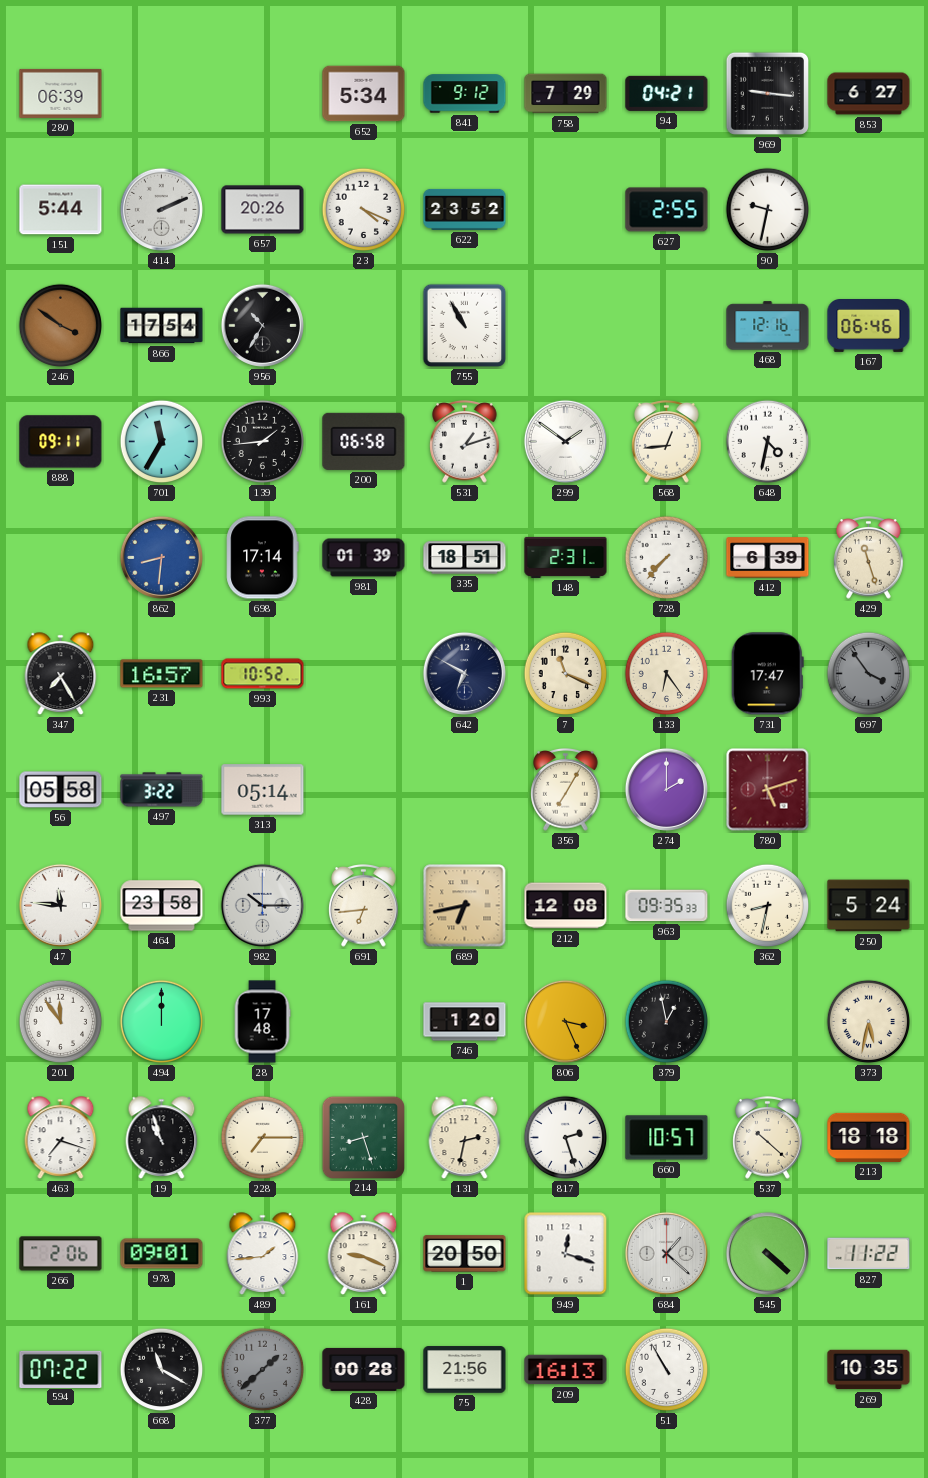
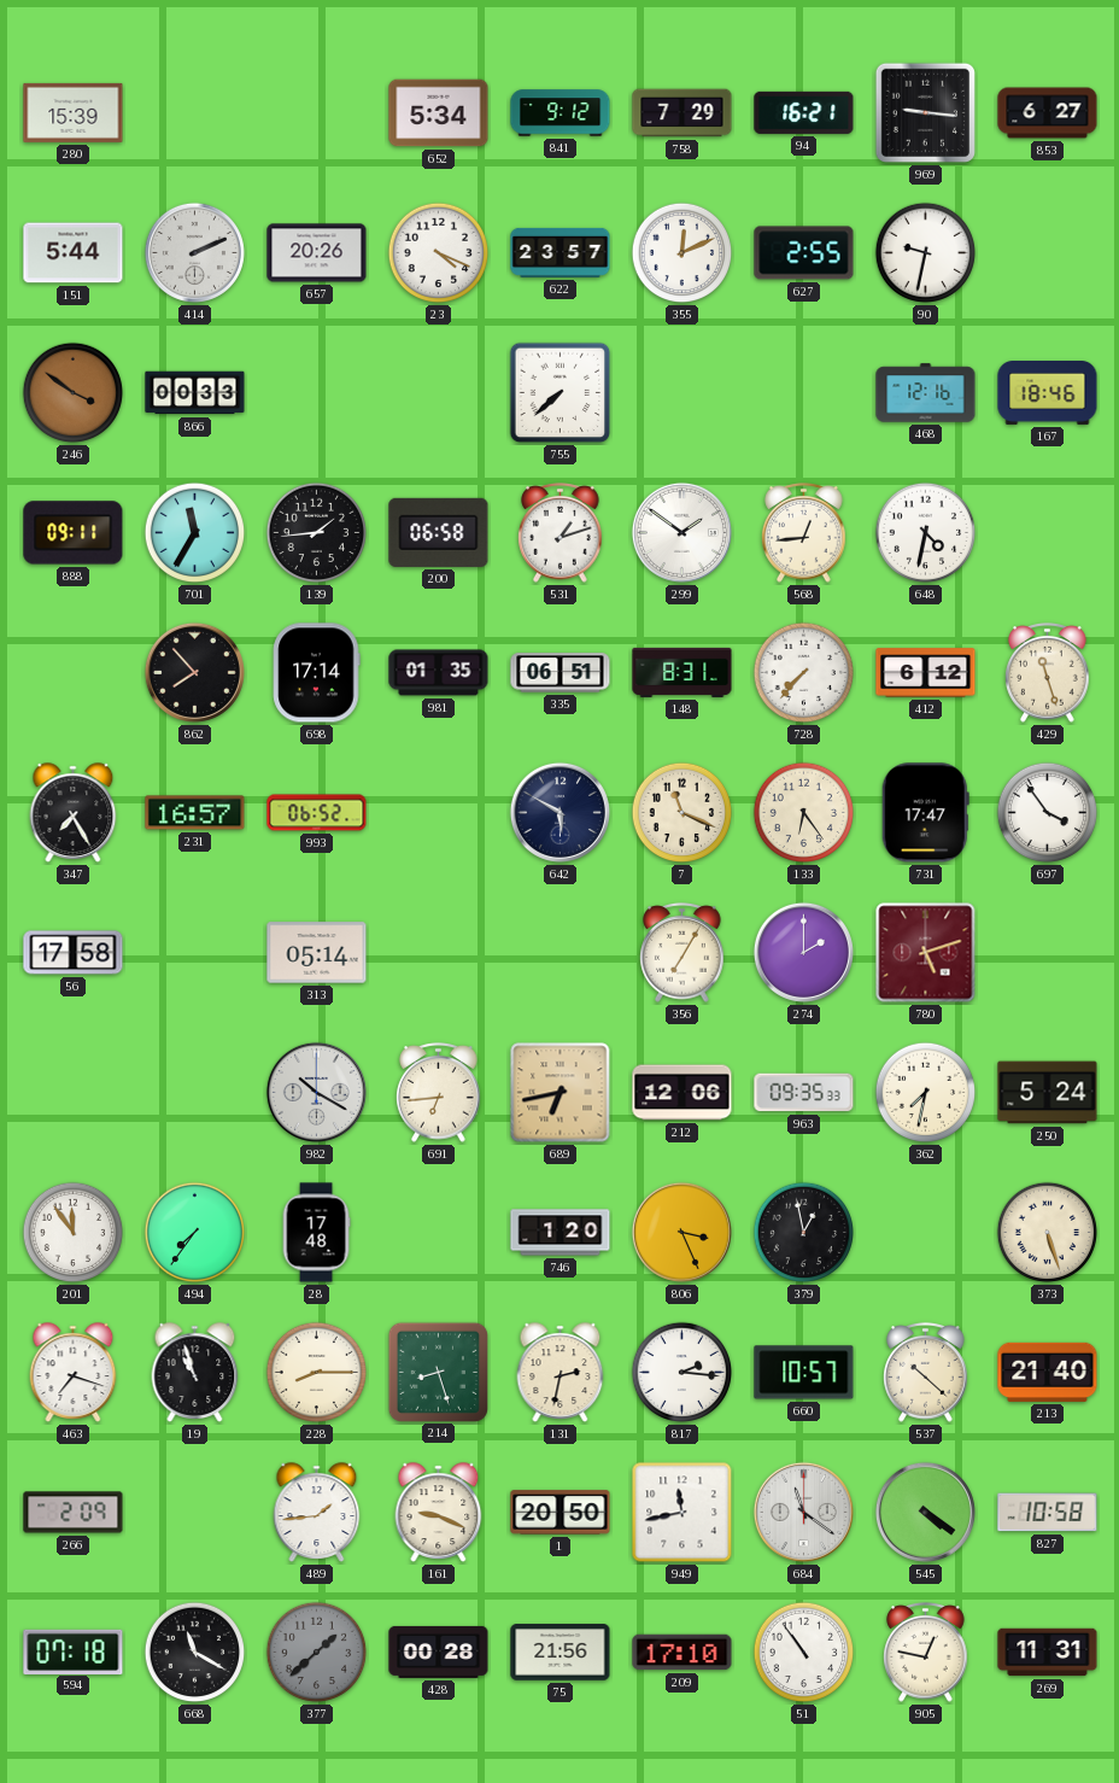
280: 06:39 -> 15:39 (74, 112)
94: 04:21 -> 16:21 (804, 112)
622: 23:52 -> 23:57 (561, 252)
355: none -> 12:11 (682, 253)
866: 17:54 -> 00:33 (195, 393)
956: 10:35 -> none (262, 325)
755: 10:55 -> 7:38 (561, 393)
167: 06:46 -> 18:46 (1048, 393)
862: 8:31 -> 7:53 (194, 672)
862 dial: blue -> black (194, 672)
981: 01:39 -> 01:35 (439, 673)
335: 18:51 -> 06:51 (561, 673)
148: 2:31 -> 8:31 (682, 672)
412: 6:39 -> 6:12 (926, 673)
993: 10:52 -> 06:52 (317, 813)
642: 6:50 -> 5:50 (559, 812)
697 dial: grey -> white (1048, 813)
56: 05:58 -> 17:58 (74, 953)
497: 3:22 -> none (162, 790)
47: 11:46 -> none (60, 905)
464: 23:58 -> none (162, 906)
982: 10:15 -> 10:20 (316, 1092)
212: 12:08 -> 12:06 (682, 1093)
362: 8:32 -> 7:32 (926, 1093)
494: 12:00 -> 7:36 (195, 1233)
373: 5:32 -> 5:27 (1048, 1233)
228: 7:15 -> 8:15 (317, 1373)
817: 2:27 -> 2:16 (682, 1373)
213: 18:18 -> 21:40 (1048, 1372)
266: 2:06 -> 2:09 (74, 1513)
978: 09:01 -> none (162, 1254)
949: 12:18 -> 11:43 (682, 1513)
684: 1:22 -> 11:21 (803, 1512)
545: 4:22 -> 4:21 (925, 1512)
827: 11:22 -> 10:58 (1048, 1513)
594: 07:22 -> 07:18 (74, 1652)
209: 16:13 -> 17:10 (682, 1653)
51: 10:55 -> 10:54 (804, 1653)
905: none -> 12:47 (926, 1653)
269: 10:35 -> 11:31 (1048, 1653)
